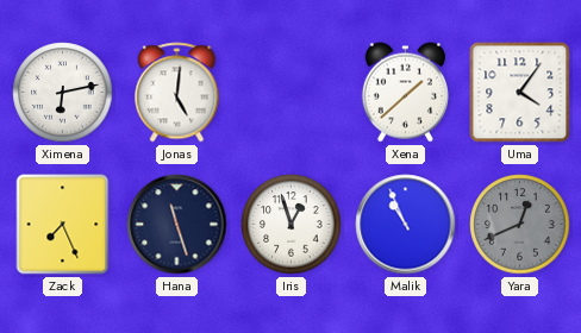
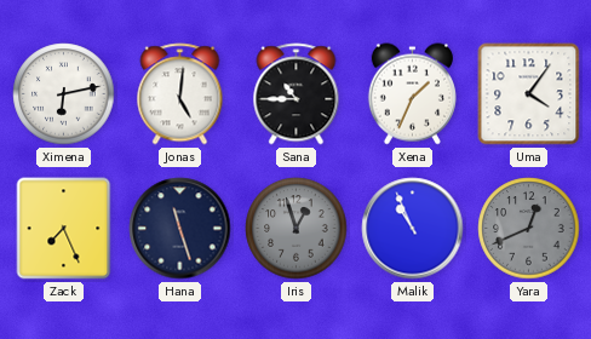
Sana: none -> 10:45 (297, 94)
Xena: 1:38 -> 1:34 (412, 94)
Iris dial: white -> grey (297, 229)
